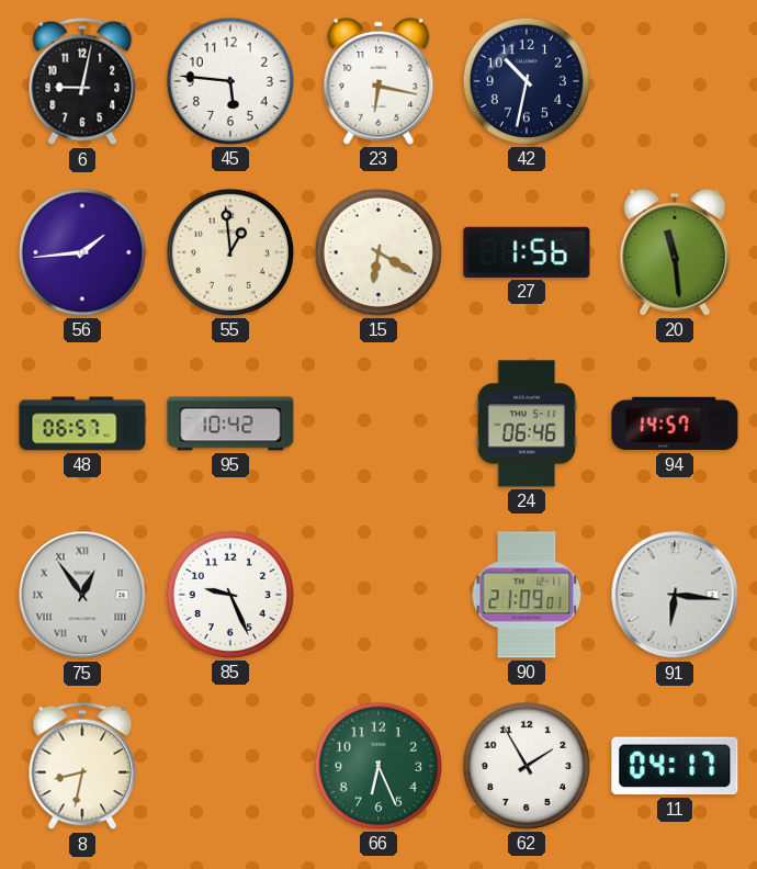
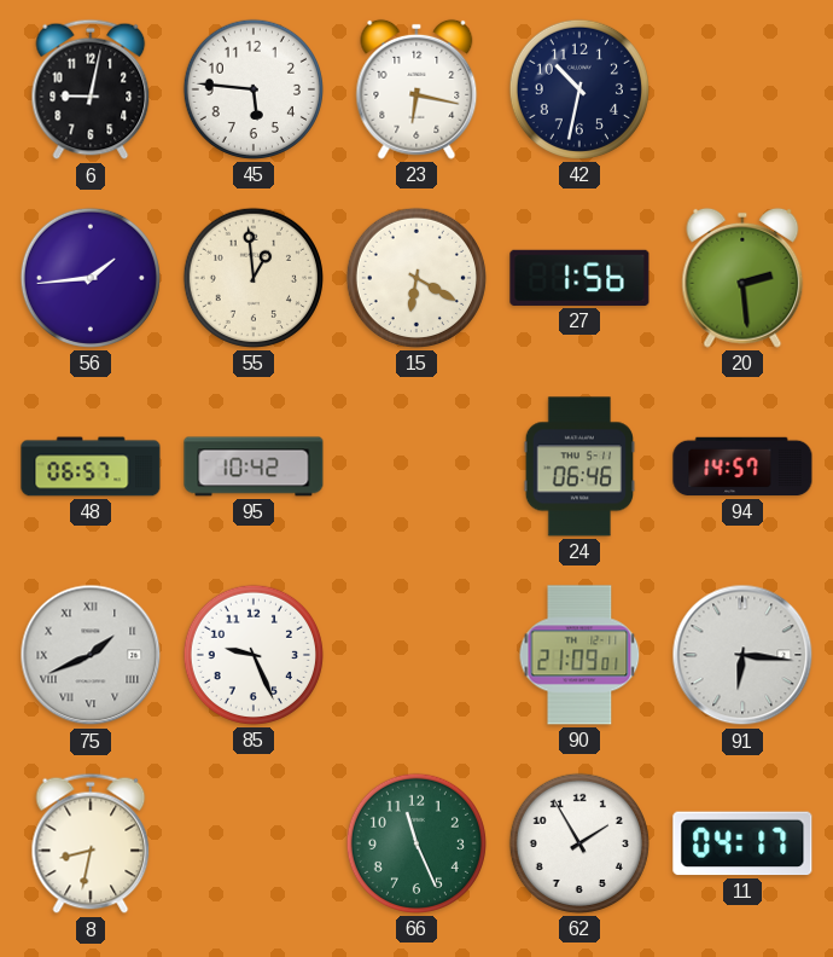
20: 11:29 -> 2:29 (742, 278)
75: 12:54 -> 1:41 (91, 655)
66: 6:26 -> 11:26 (416, 843)
